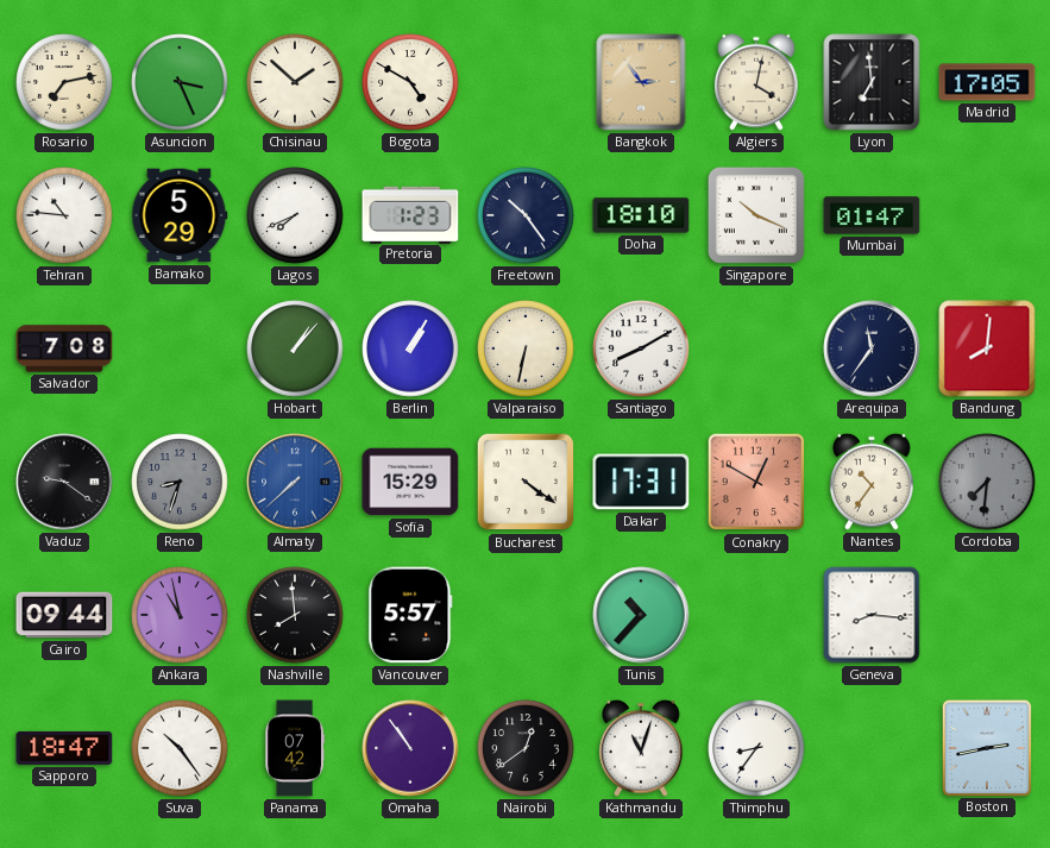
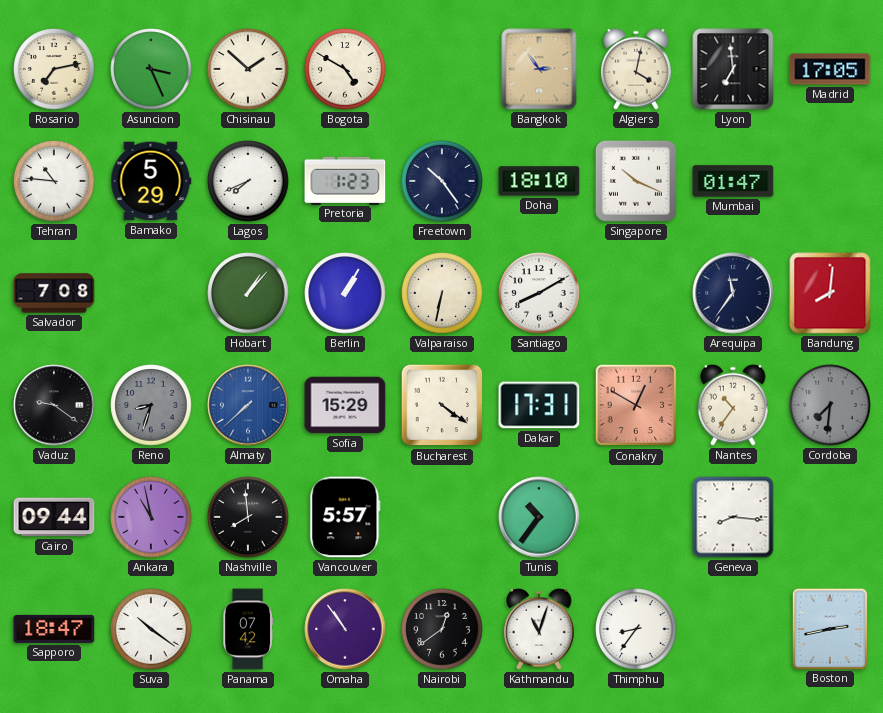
Tunis: 10:37 -> 10:36 (539, 517)
Suva: 10:24 -> 10:21 (151, 629)
